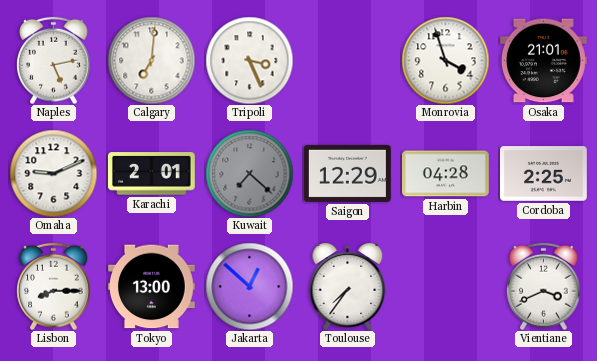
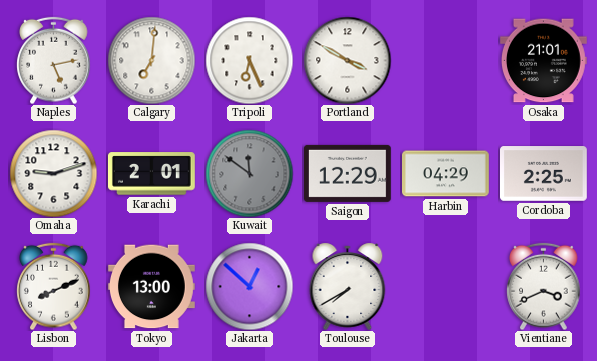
Tripoli: 3:26 -> 6:26 (249, 60)
Portland: none -> 3:50 (347, 60)
Monrovia: 3:57 -> none (445, 60)
Omaha: 9:11 -> 9:12 (53, 173)
Kuwait: 7:22 -> 11:51 (249, 173)
Harbin: 04:28 -> 04:29 (446, 174)
Lisbon: 8:15 -> 8:11 (54, 286)
Toulouse: 7:36 -> 7:40 (348, 286)
